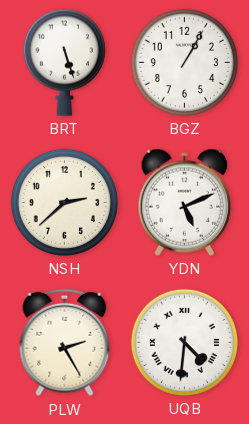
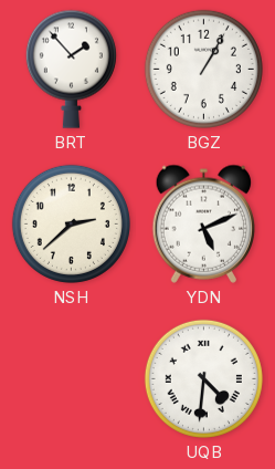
BRT: 5:27 -> 1:53 (71, 69)
PLW: 2:25 -> none (65, 343)
